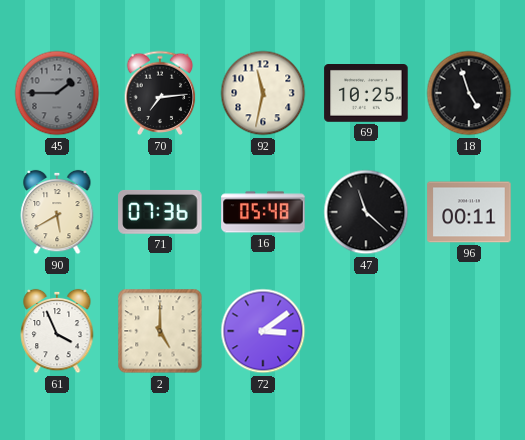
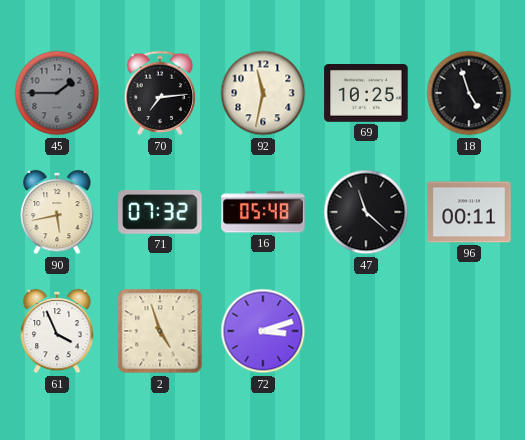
90: 5:40 -> 5:43 (57, 212)
71: 07:36 -> 07:32 (160, 212)
2: 5:00 -> 4:57 (160, 331)
72: 3:09 -> 3:12 (263, 331)
